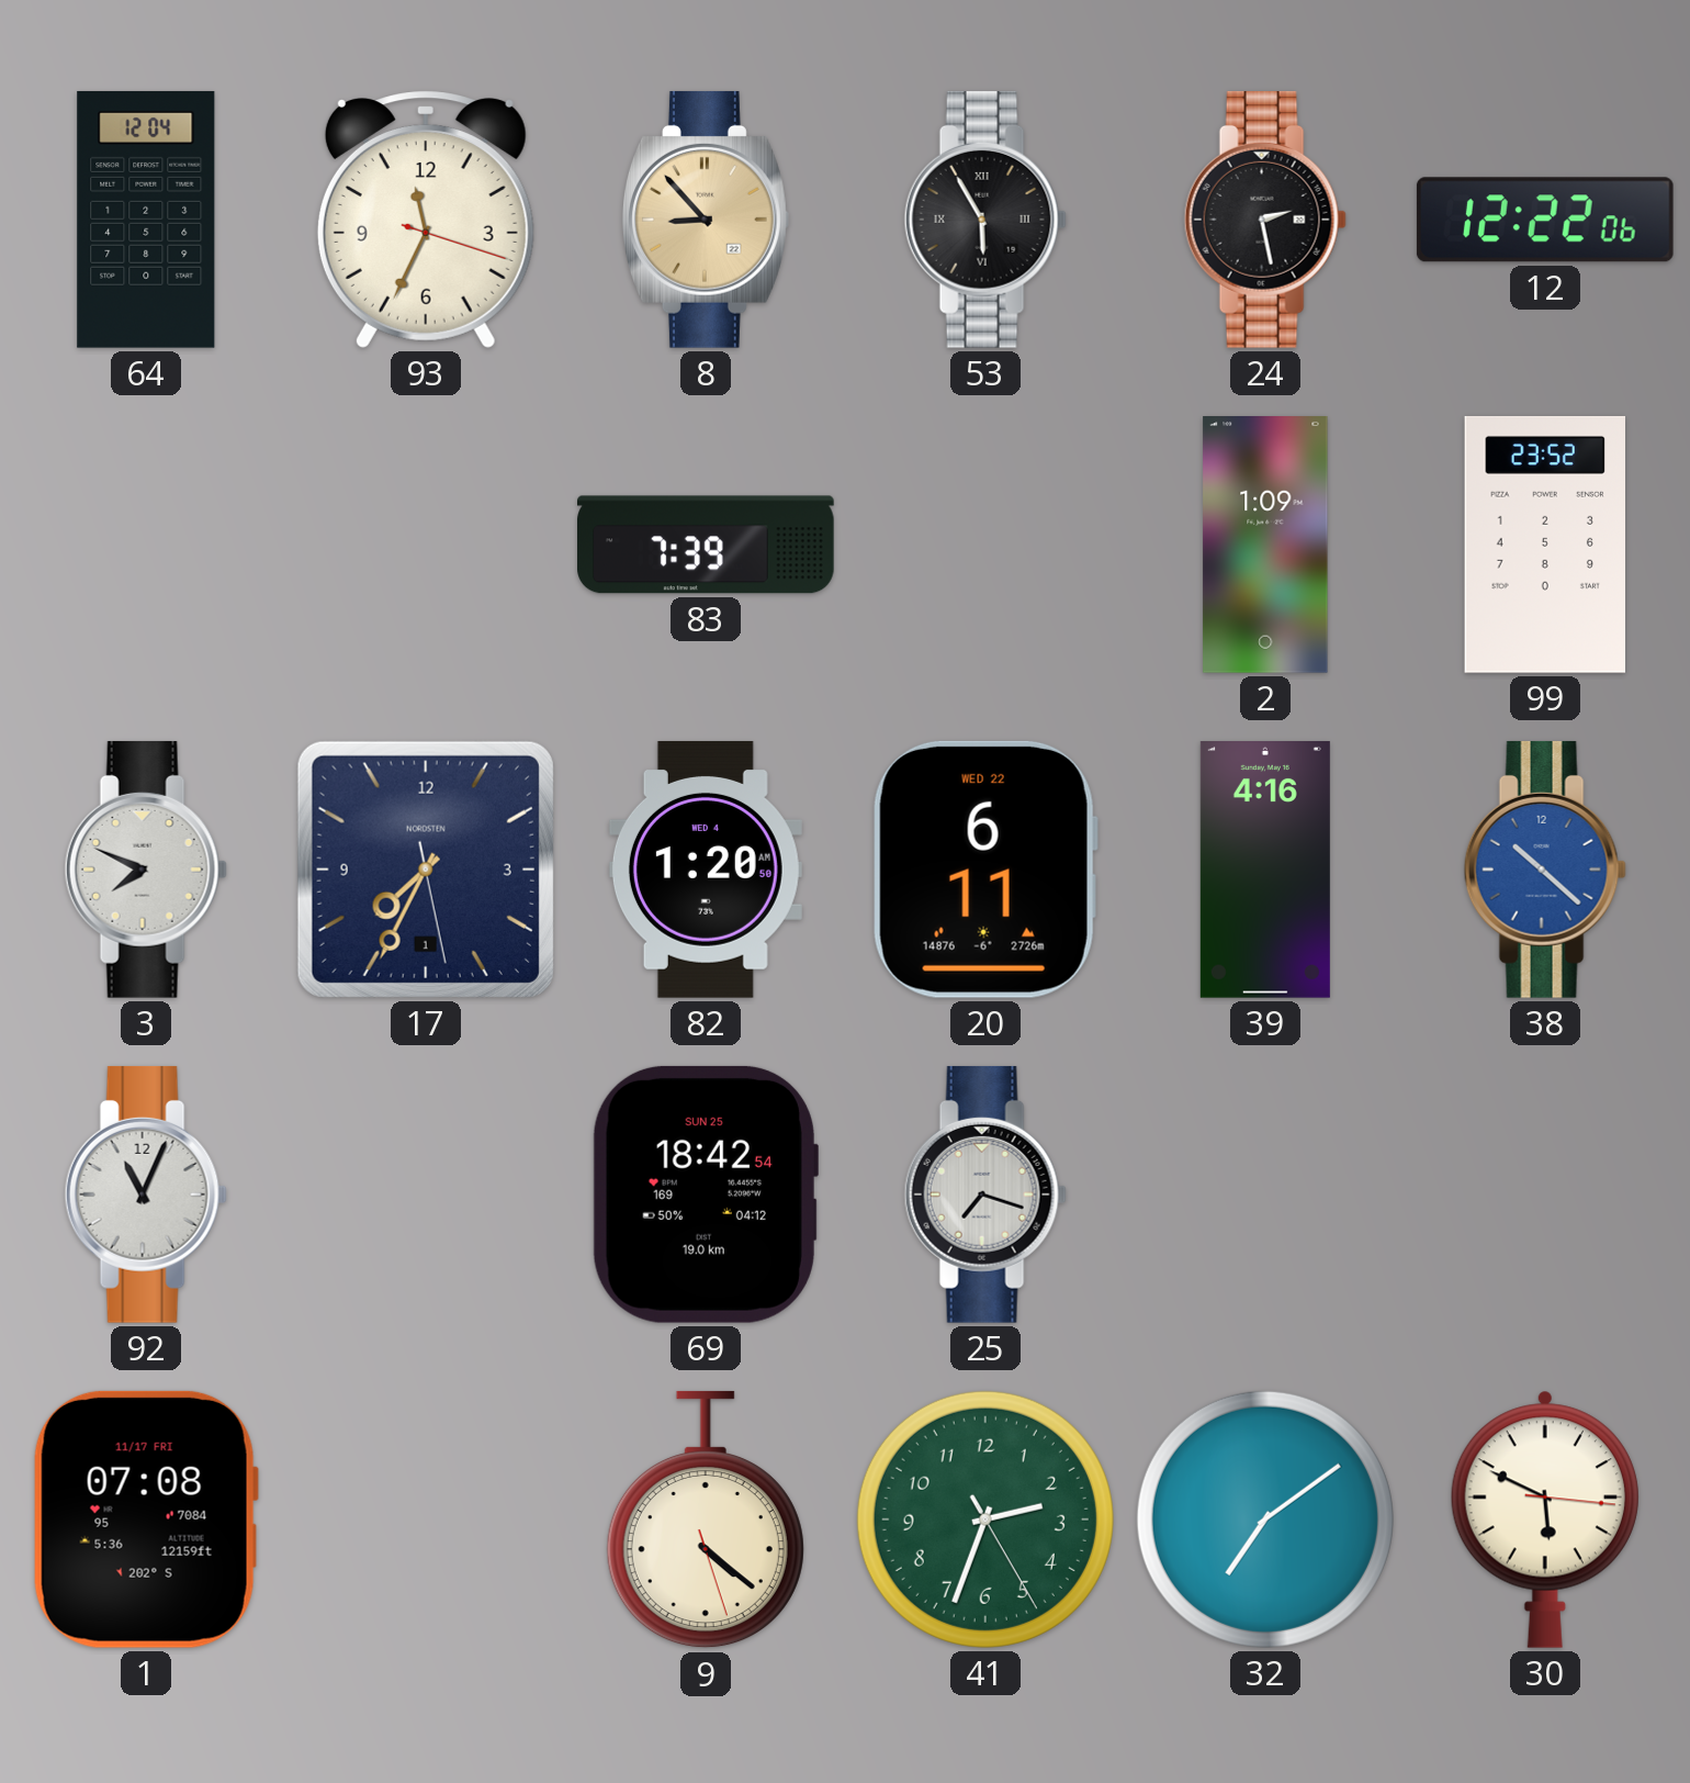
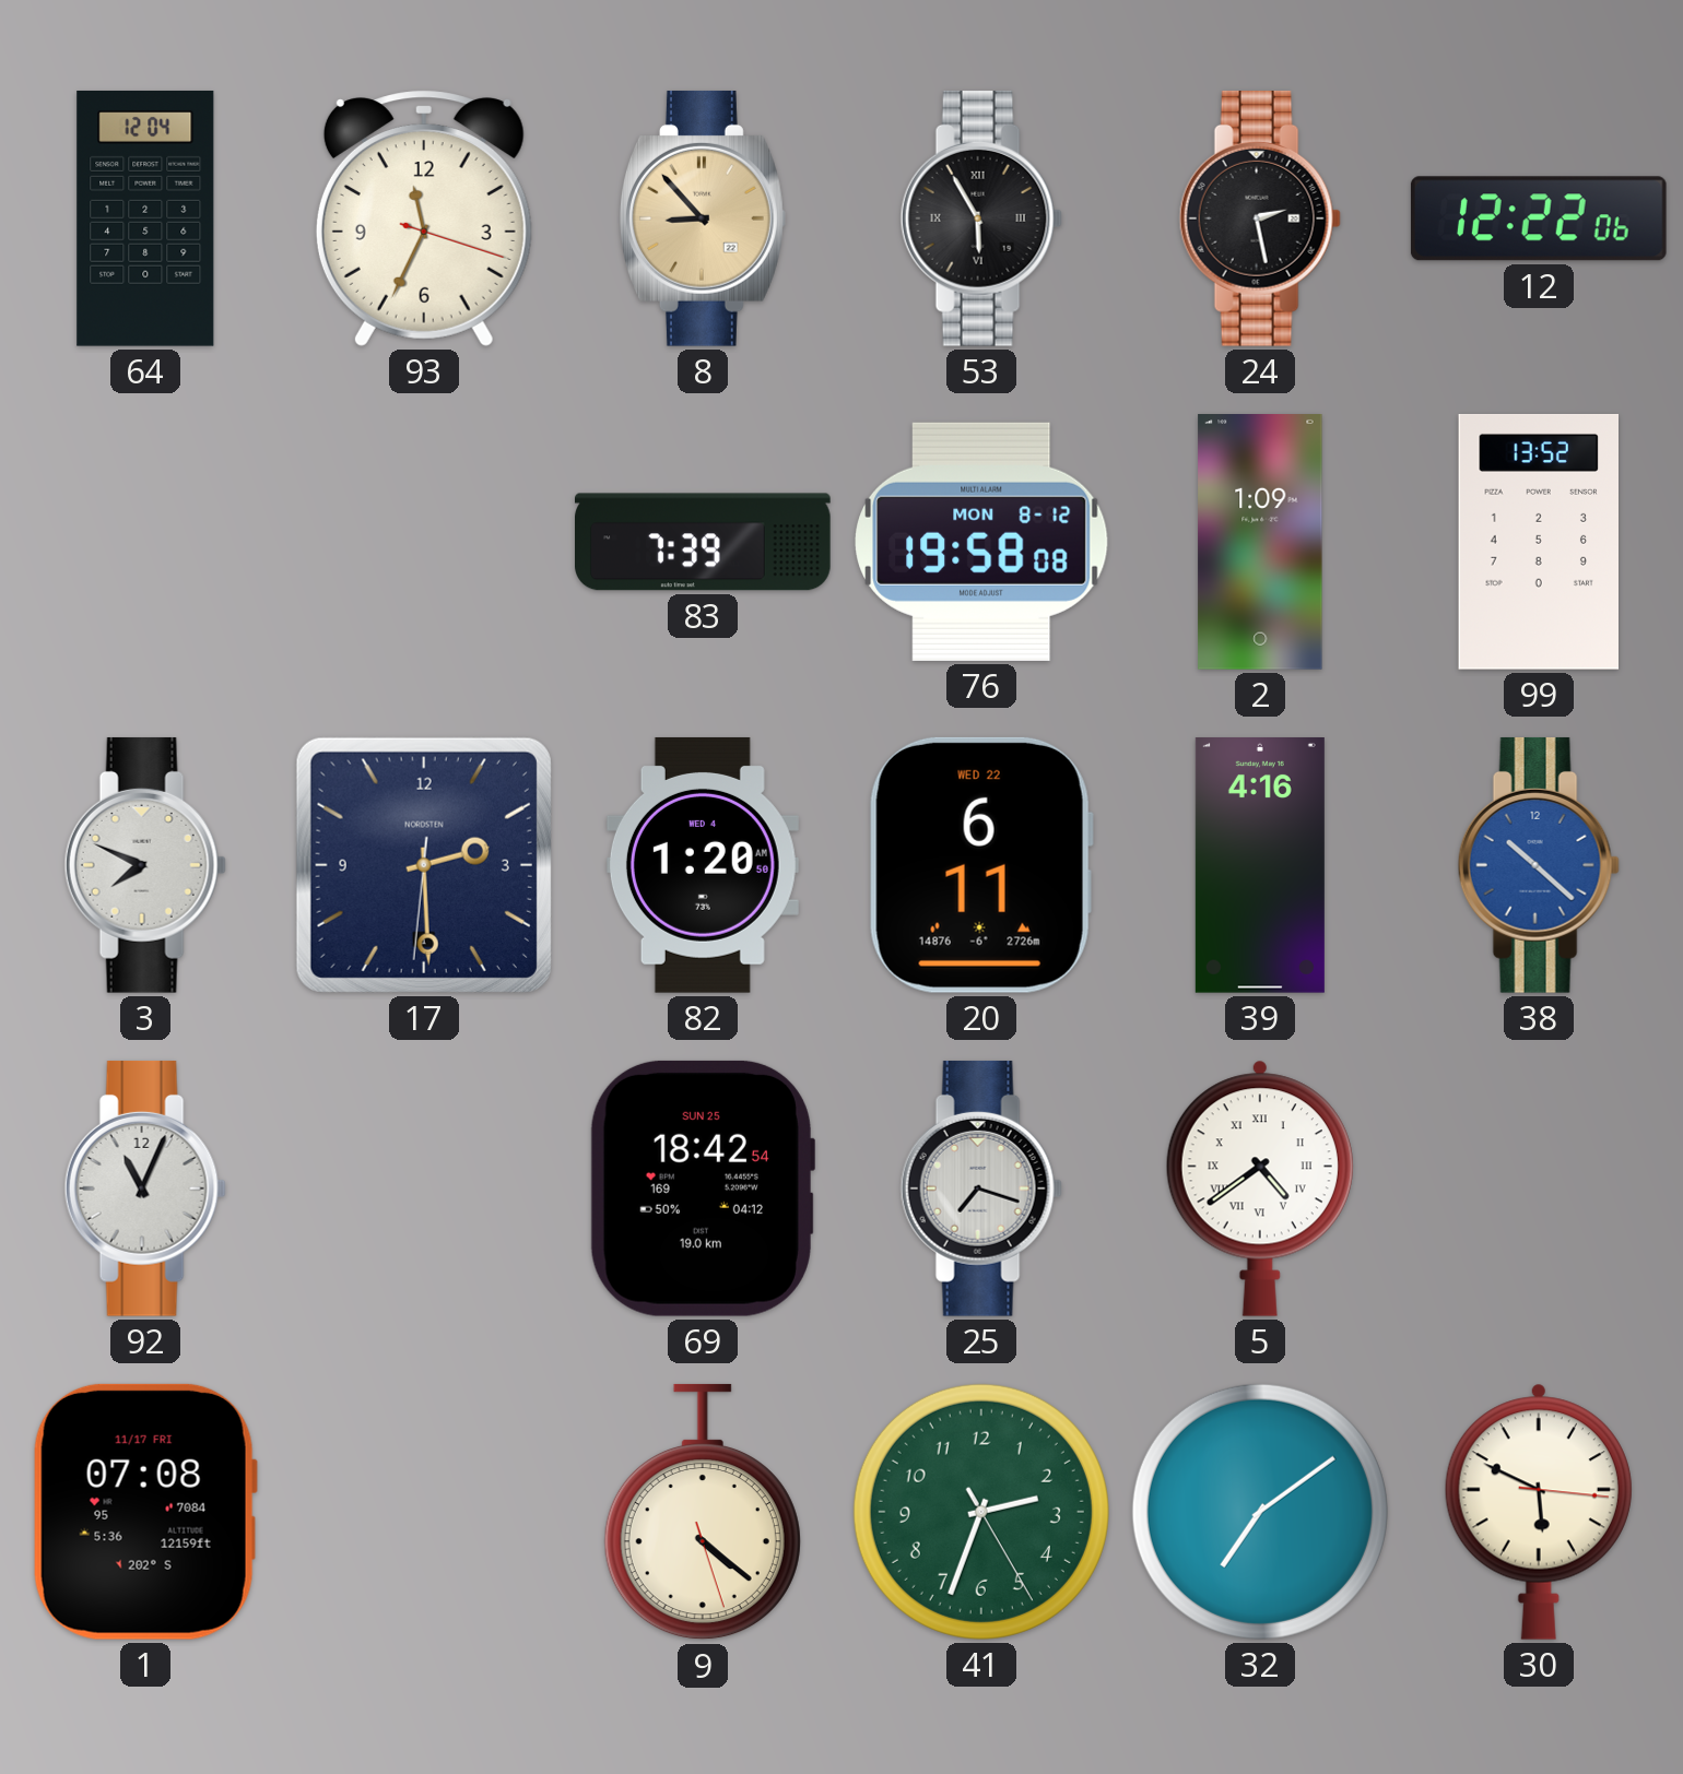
76: none -> 19:58 (981, 542)
99: 23:52 -> 13:52 (1538, 542)
17: 7:34 -> 2:29 (424, 865)
5: none -> 4:39 (1260, 1188)
